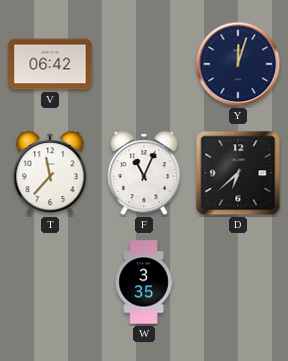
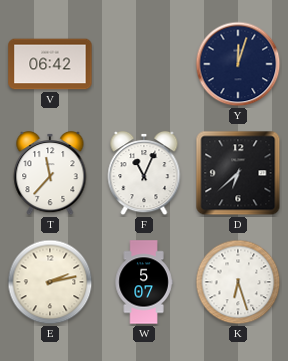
E: none -> 2:13 (50, 282)
W: 3:35 -> 5:07 (144, 282)
K: none -> 6:27 (238, 282)
